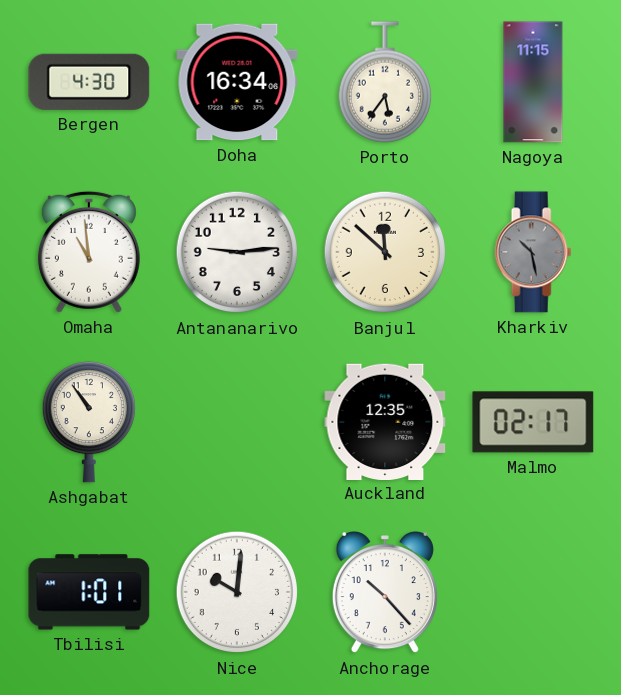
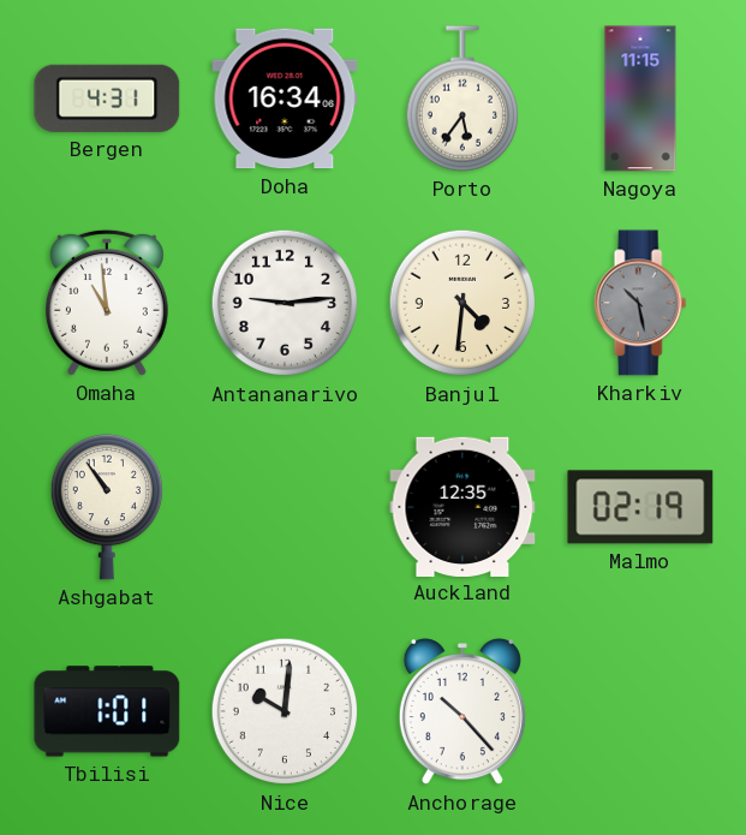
Bergen: 4:30 -> 4:31 (107, 99)
Banjul: 11:52 -> 4:31 (462, 303)
Malmo: 02:17 -> 02:19 (640, 507)
